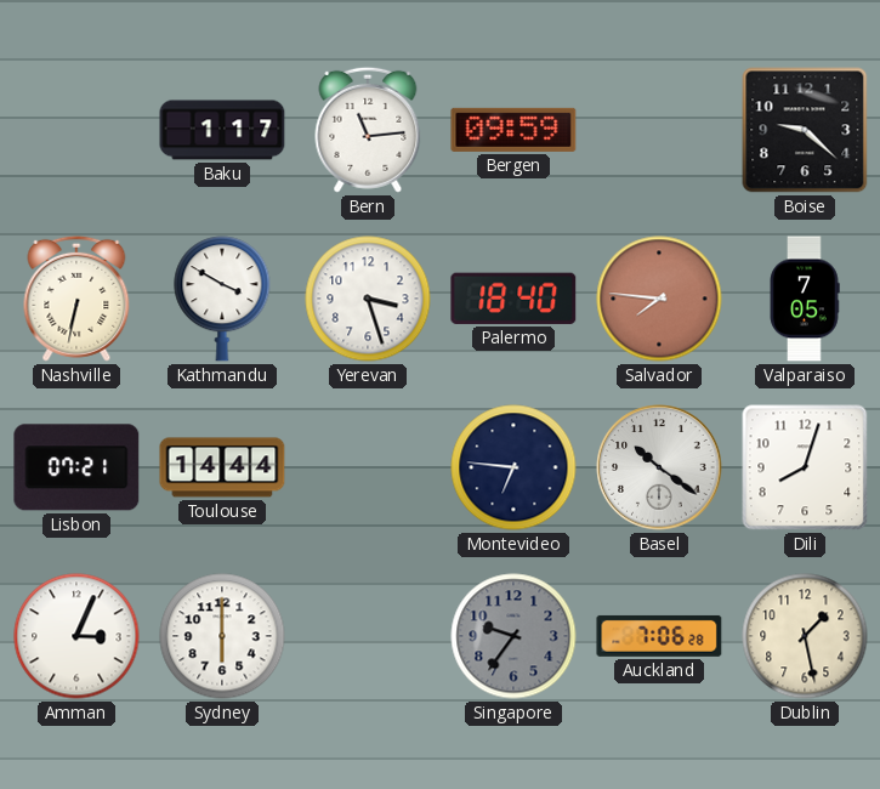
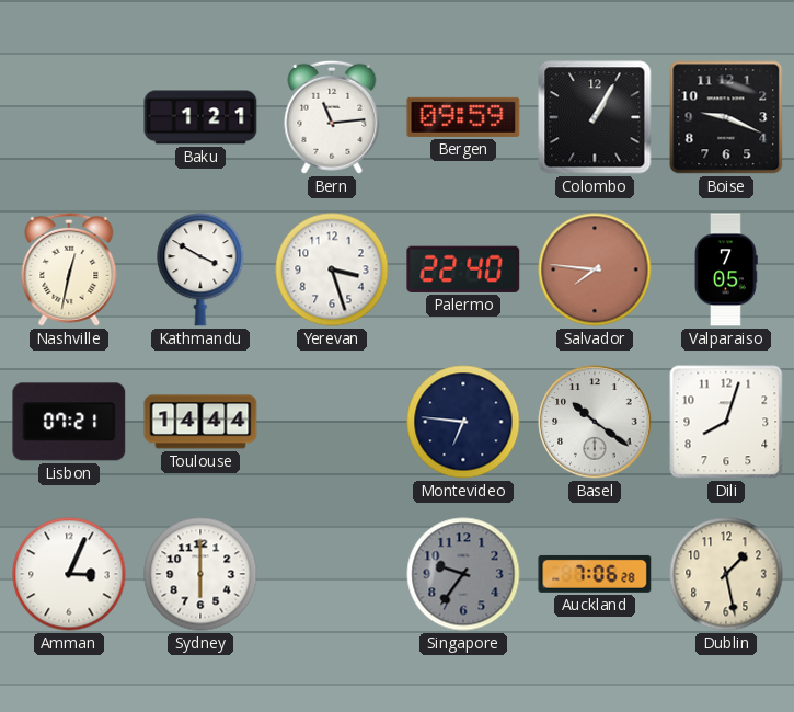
Baku: 1:17 -> 1:21 (200, 117)
Colombo: none -> 1:05 (595, 117)
Boise: 9:22 -> 9:19 (726, 117)
Nashville: 6:32 -> 12:32 (69, 269)
Palermo: 18:40 -> 22:40 (463, 269)
